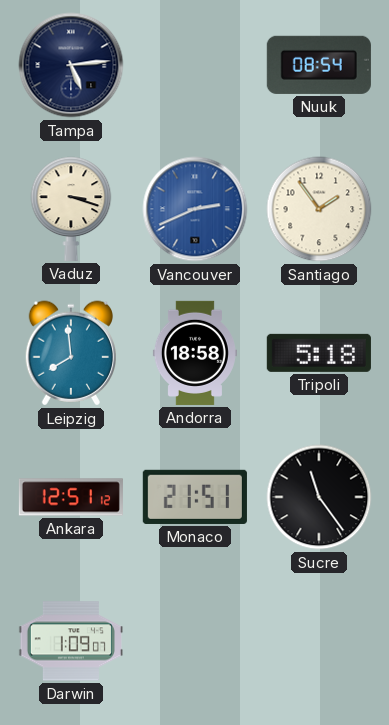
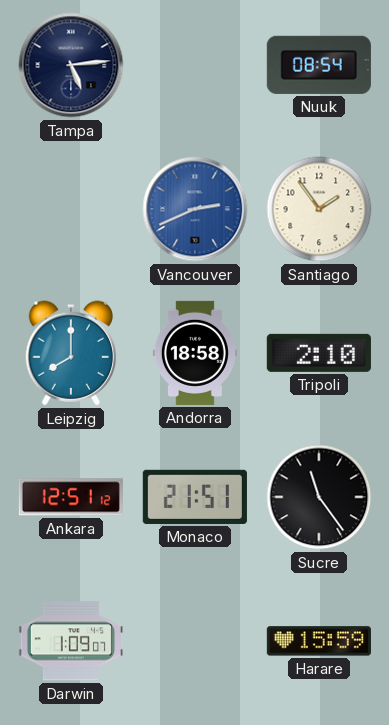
Vaduz: 3:18 -> none (71, 209)
Leipzig: 7:59 -> 8:00 (70, 353)
Tripoli: 5:18 -> 2:10 (319, 353)
Harare: none -> 15:59 (319, 641)
